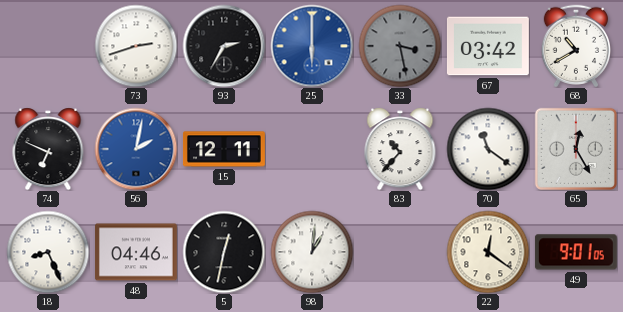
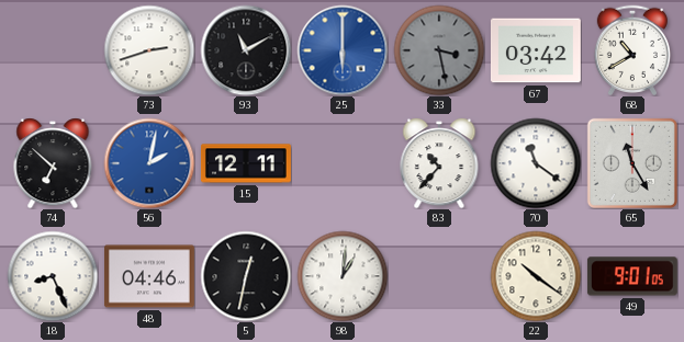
93: 2:35 -> 11:10 (246, 50)
74: 6:49 -> 6:52 (53, 163)
65: 12:25 -> 11:25 (632, 163)
22: 12:21 -> 10:21 (536, 276)
